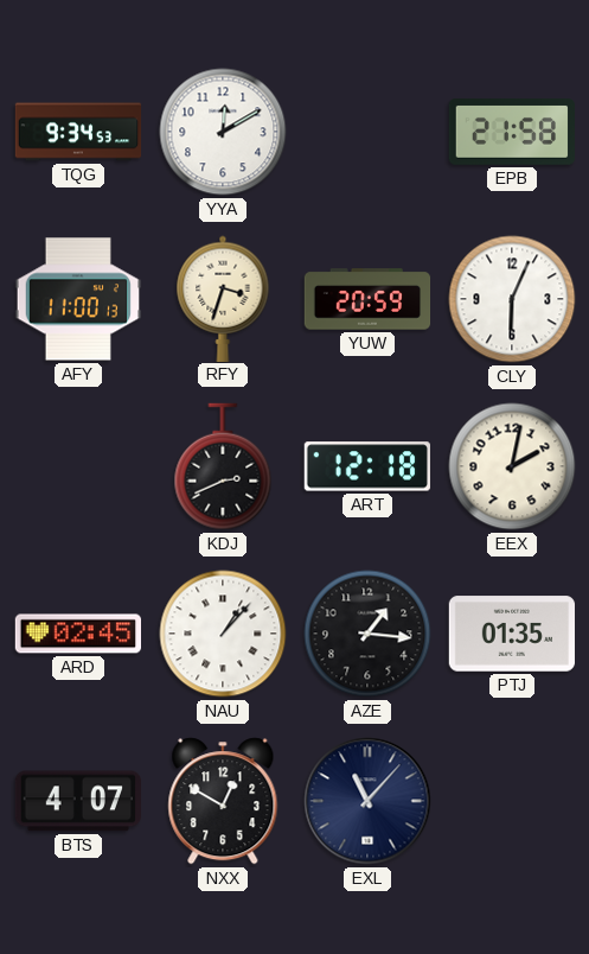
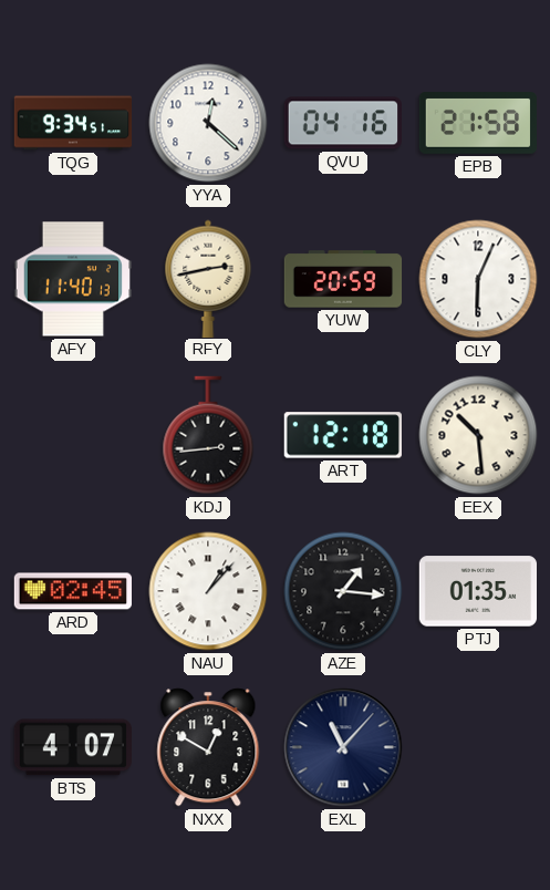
TQG: 9:34:53 -> 9:34:51 (73, 123)
YYA: 12:10 -> 12:22 (208, 123)
QVU: none -> 04:16 (342, 123)
AFY: 11:00 -> 11:40 (72, 279)
RFY: 3:33 -> 2:43 (208, 278)
KDJ: 2:41 -> 2:44 (208, 435)
EEX: 2:02 -> 10:29 (478, 435)
